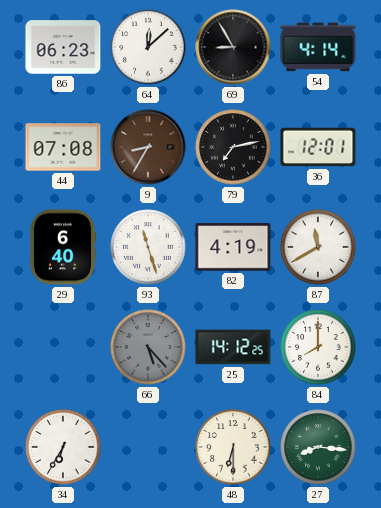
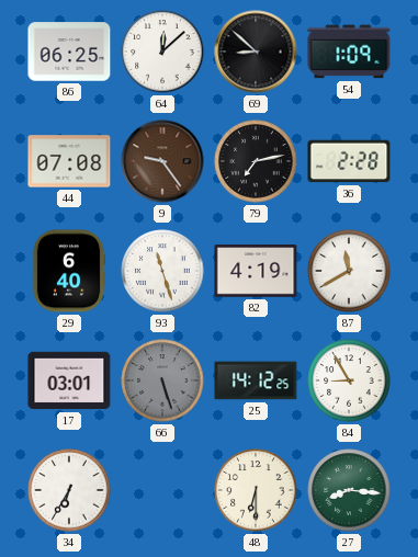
86: 06:23 -> 06:25 (69, 52)
69: 8:55 -> 8:52 (256, 52)
54: 4:14 -> 1:09 (349, 52)
9: 8:35 -> 9:24 (162, 161)
36: 12:01 -> 2:28 (349, 161)
17: none -> 03:01 (69, 380)
66: 5:23 -> 5:27 (162, 380)
84: 8:00 -> 8:55 (349, 380)
